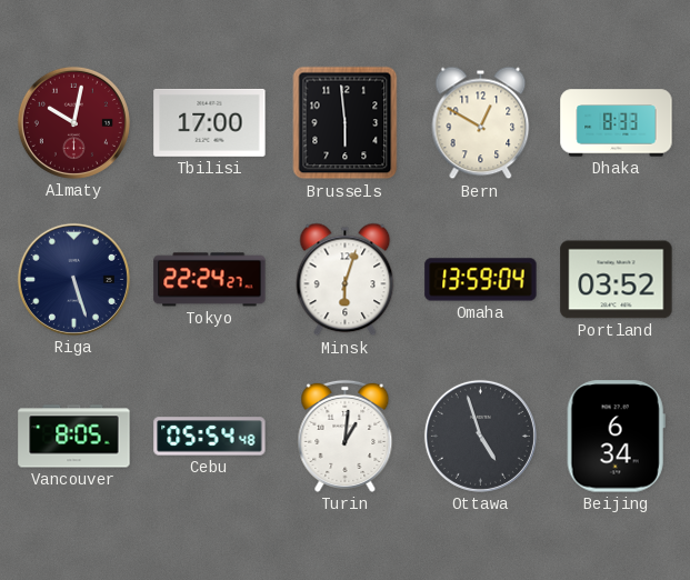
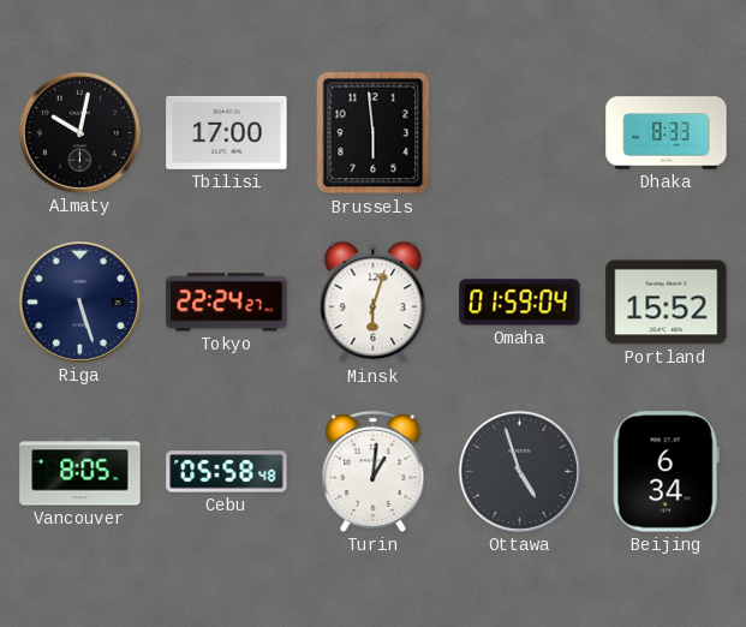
Almaty dial: burgundy -> black (79, 132)
Bern: 12:50 -> none (481, 123)
Omaha: 13:59 -> 01:59 (520, 303)
Portland: 03:52 -> 15:52 (667, 303)
Cebu: 05:54 -> 05:58 (227, 472)
